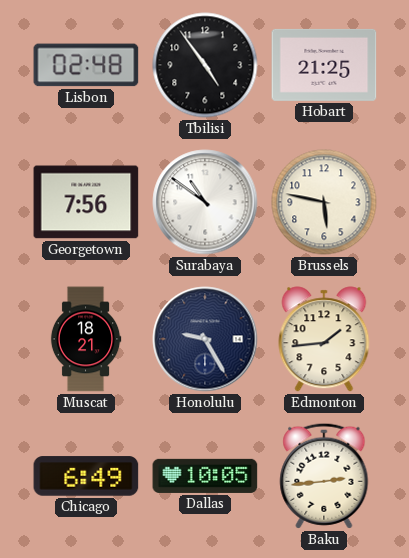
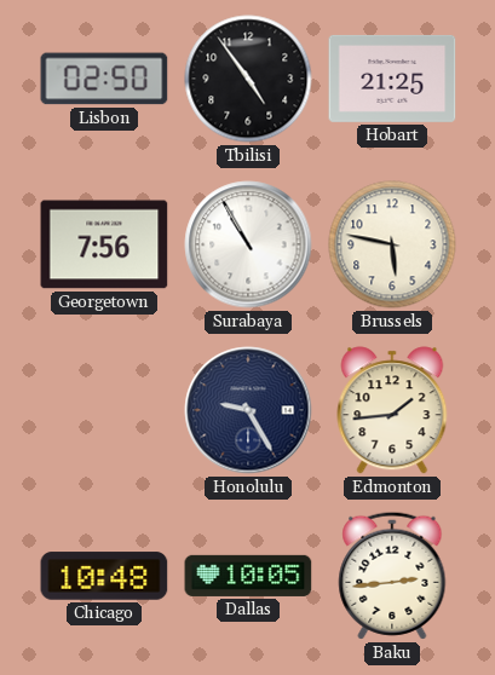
Lisbon: 02:48 -> 02:50 (104, 79)
Surabaya: 10:51 -> 10:55 (248, 244)
Muscat: 18:21 -> none (86, 339)
Chicago: 6:49 -> 10:48 (104, 576)
